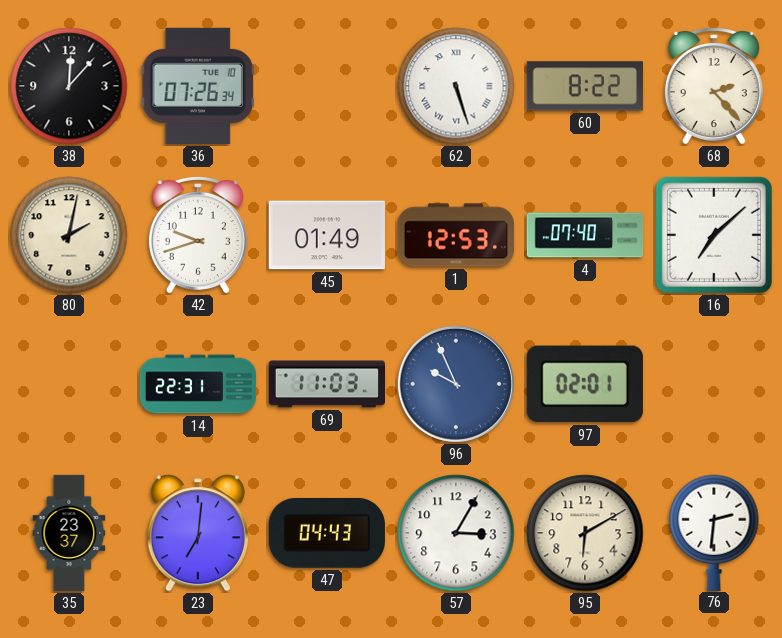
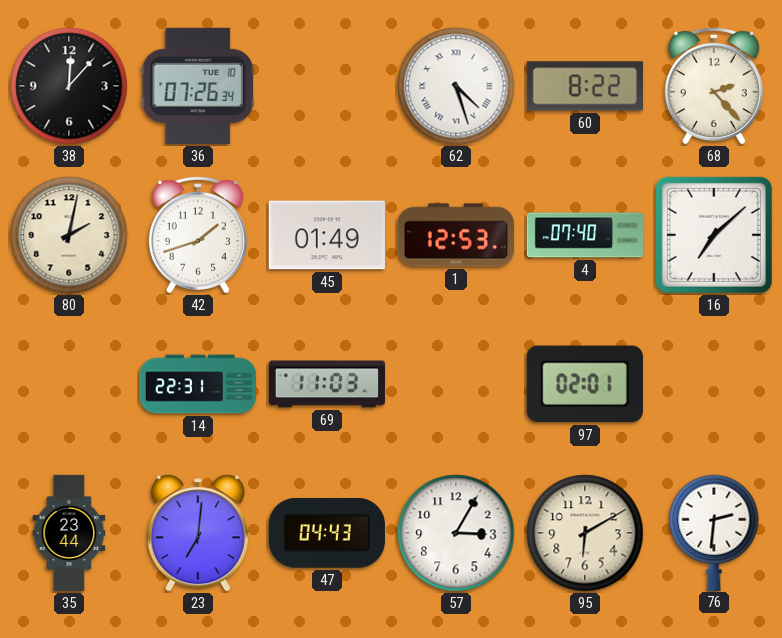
62: 5:27 -> 4:27 (456, 86)
42: 9:42 -> 1:42 (198, 234)
96: 9:56 -> none (456, 384)
35: 23:37 -> 23:44 (69, 533)
